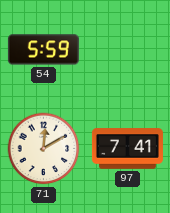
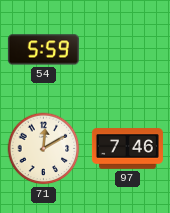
97: 7:41 -> 7:46 (127, 149)
